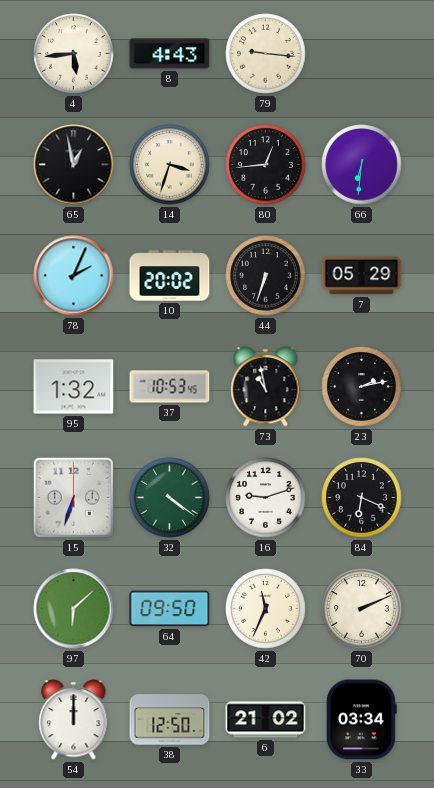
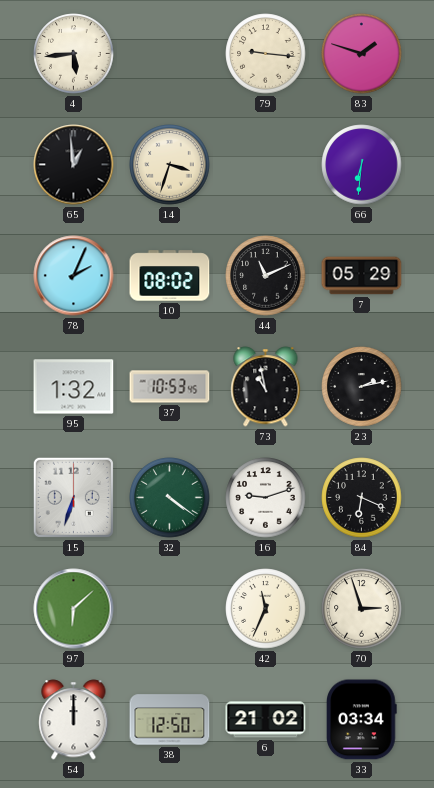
8: 4:43 -> none (170, 54)
83: none -> 1:48 (362, 54)
65: 12:58 -> 12:59 (74, 165)
80: 12:44 -> none (266, 165)
10: 20:02 -> 08:02 (170, 276)
44: 6:33 -> 11:11 (266, 276)
64: 09:50 -> none (170, 609)
70: 2:11 -> 2:57 (362, 609)
